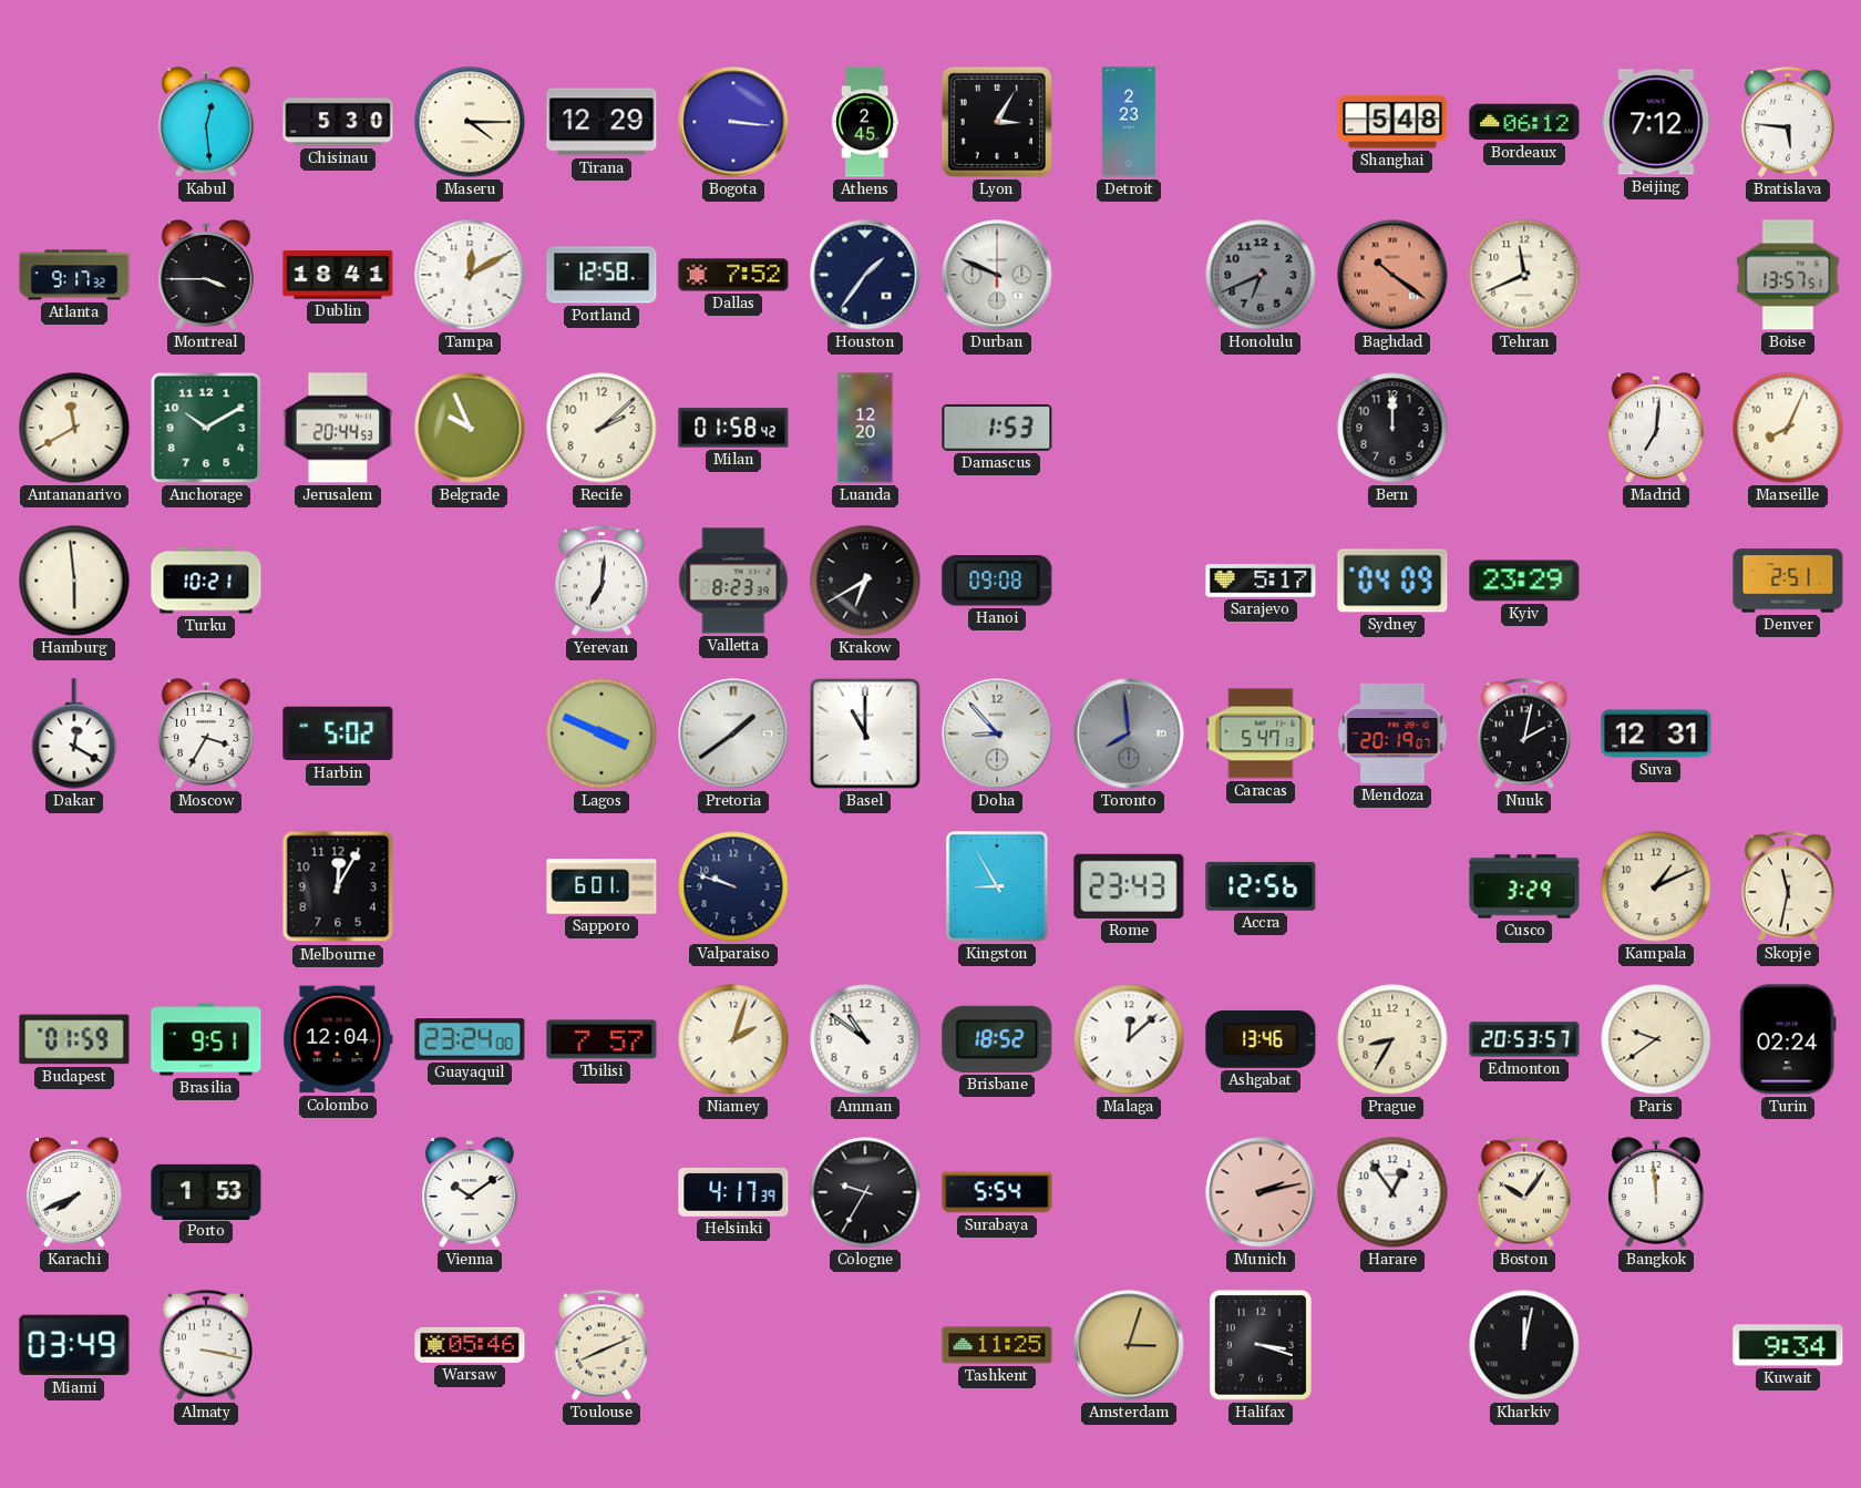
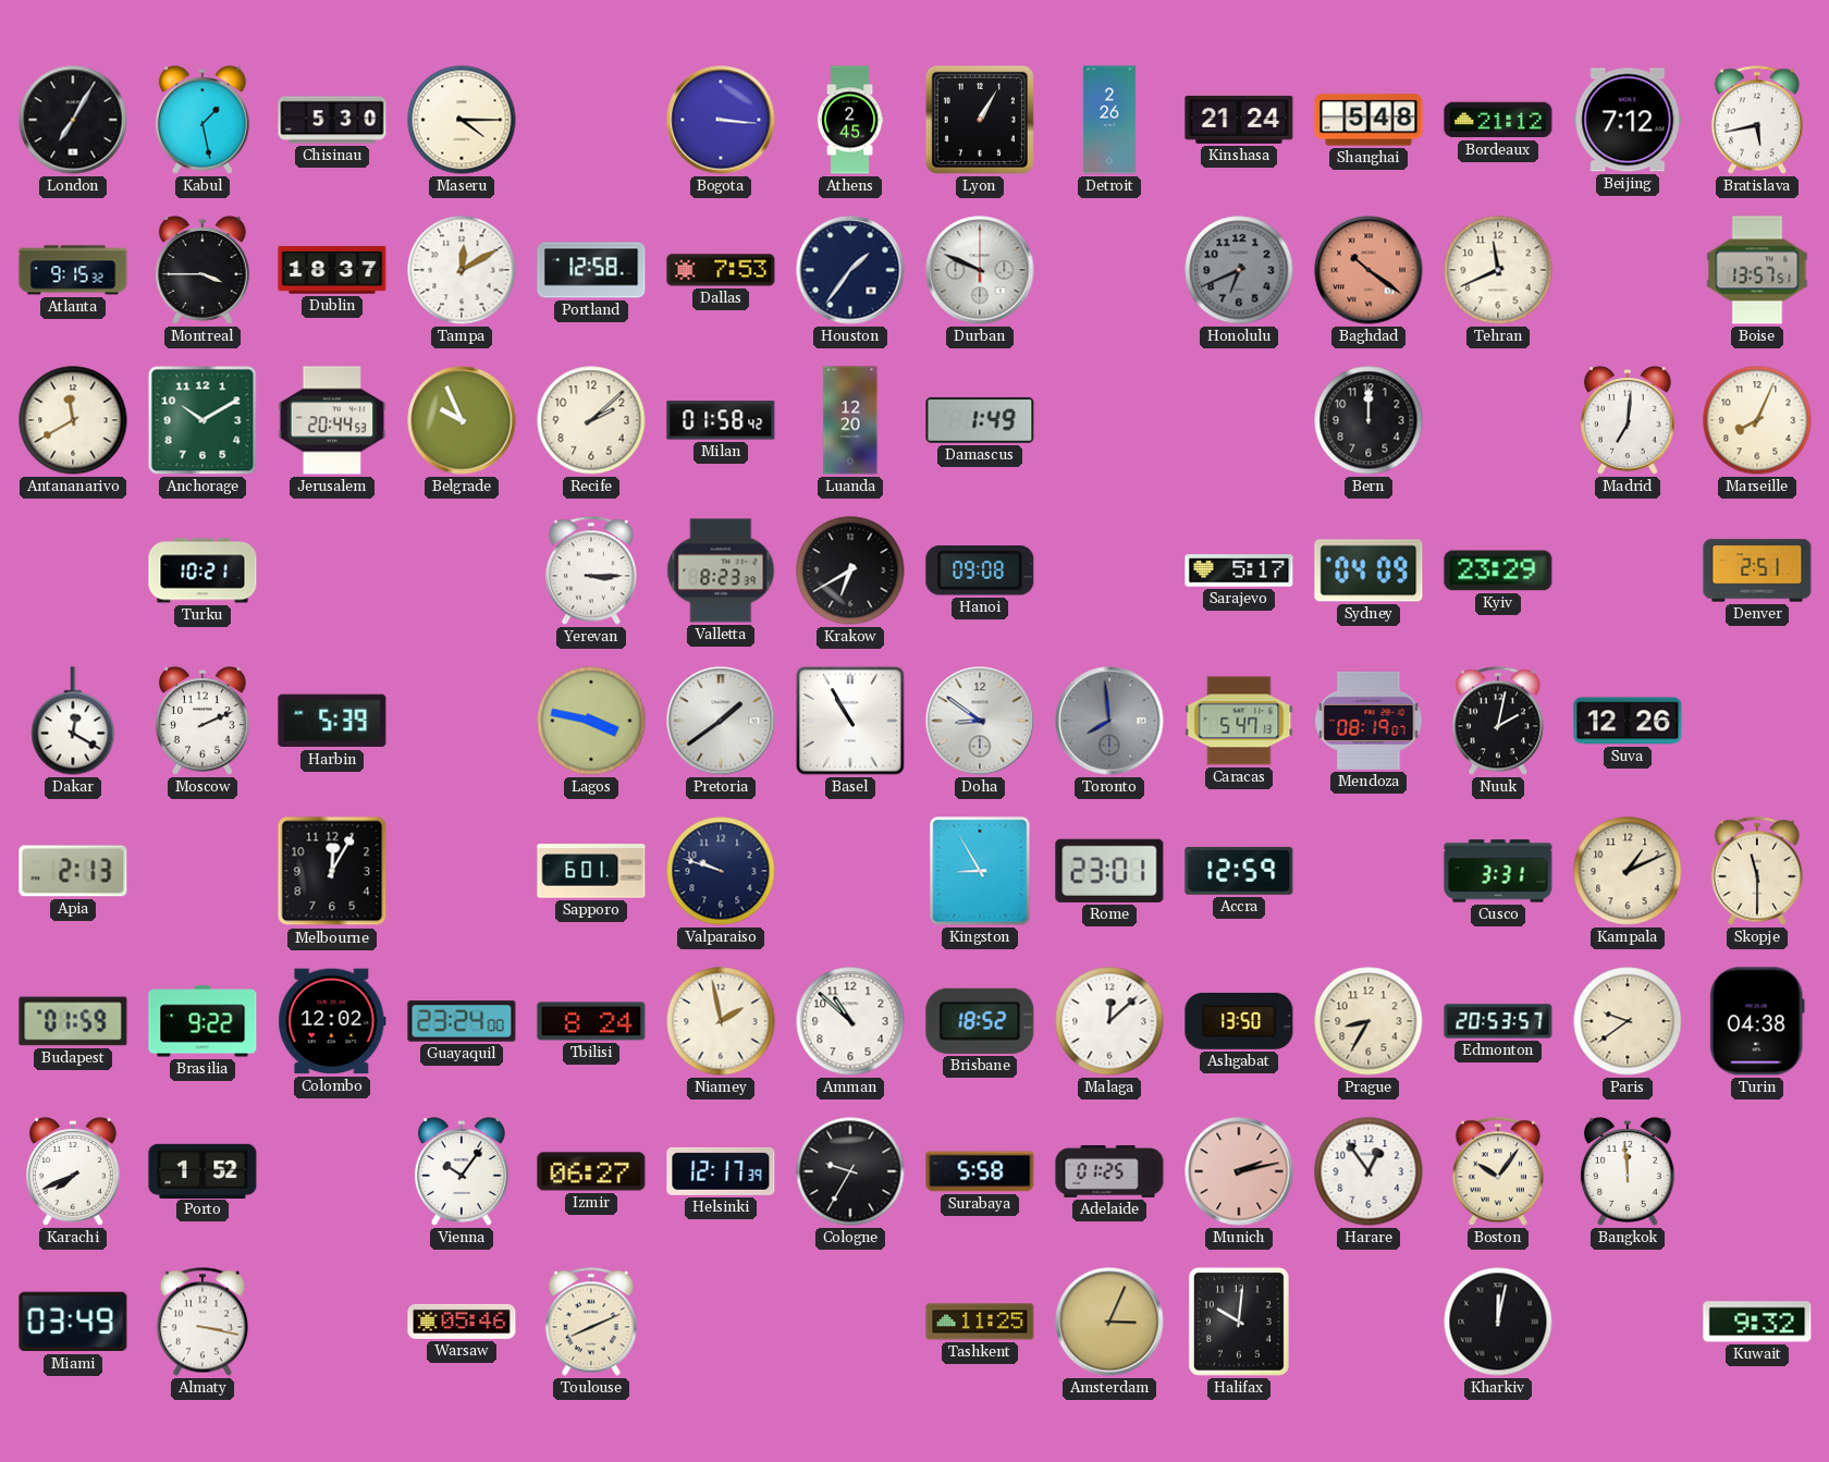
London: none -> 7:05 (73, 120)
Kabul: 12:29 -> 1:28 (204, 120)
Tirana: 12:29 -> none (602, 122)
Lyon: 3:05 -> 1:05 (980, 120)
Detroit: 2:23 -> 2:26 (1109, 120)
Kinshasa: none -> 21:24 (1239, 120)
Bordeaux: 06:12 -> 21:12 (1498, 120)
Bratislava: 5:46 -> 5:43 (1757, 120)
Atlanta: 9:17 -> 9:15 (73, 270)
Dublin: 18:41 -> 18:37 (332, 270)
Dallas: 7:52 -> 7:53 (721, 270)
Damascus: 1:53 -> 1:49 (980, 420)
Hamburg: 5:59 -> none (74, 581)
Yerevan: 7:01 -> 3:15 (591, 570)
Moscow: 3:35 -> 2:11 (204, 721)
Harbin: 5:02 -> 5:39 (332, 721)
Lagos: 3:49 -> 3:47 (591, 721)
Basel: 11:00 -> 10:55 (850, 721)
Doha: 8:53 -> 8:51 (980, 721)
Mendoza: 20:19 -> 08:19 (1368, 721)
Suva: 12:31 -> 12:26 (1628, 721)
Apia: none -> 2:13 (73, 871)
Rome: 23:43 -> 23:01 (1109, 871)
Accra: 12:56 -> 12:59 (1239, 871)
Cusco: 3:29 -> 3:31 (1498, 871)
Skopje: 11:32 -> 11:30 (1757, 871)
Brasilia: 9:51 -> 9:22 (202, 1021)
Colombo: 12:04 -> 12:02 (332, 1021)
Tbilisi: 7:57 -> 8:24 (591, 1021)
Niamey: 2:03 -> 1:58 (721, 1021)
Amman: 10:51 -> 10:52 (850, 1021)
Ashgabat: 13:46 -> 13:50 (1239, 1021)
Turin: 02:24 -> 04:38 (1757, 1021)
Porto: 1:53 -> 1:52 (202, 1170)
Vienna: 10:09 -> 10:06 (463, 1171)
Izmir: none -> 06:27 (591, 1171)
Helsinki: 4:17 -> 12:17 (721, 1171)
Surabaya: 5:54 -> 5:58 (980, 1171)
Adelaide: none -> 01:25 (1109, 1171)
Amsterdam: 3:03 -> 3:04 (1109, 1322)
Halifax: 3:18 -> 10:01 (1239, 1322)
Kuwait: 9:34 -> 9:32 (1757, 1322)
